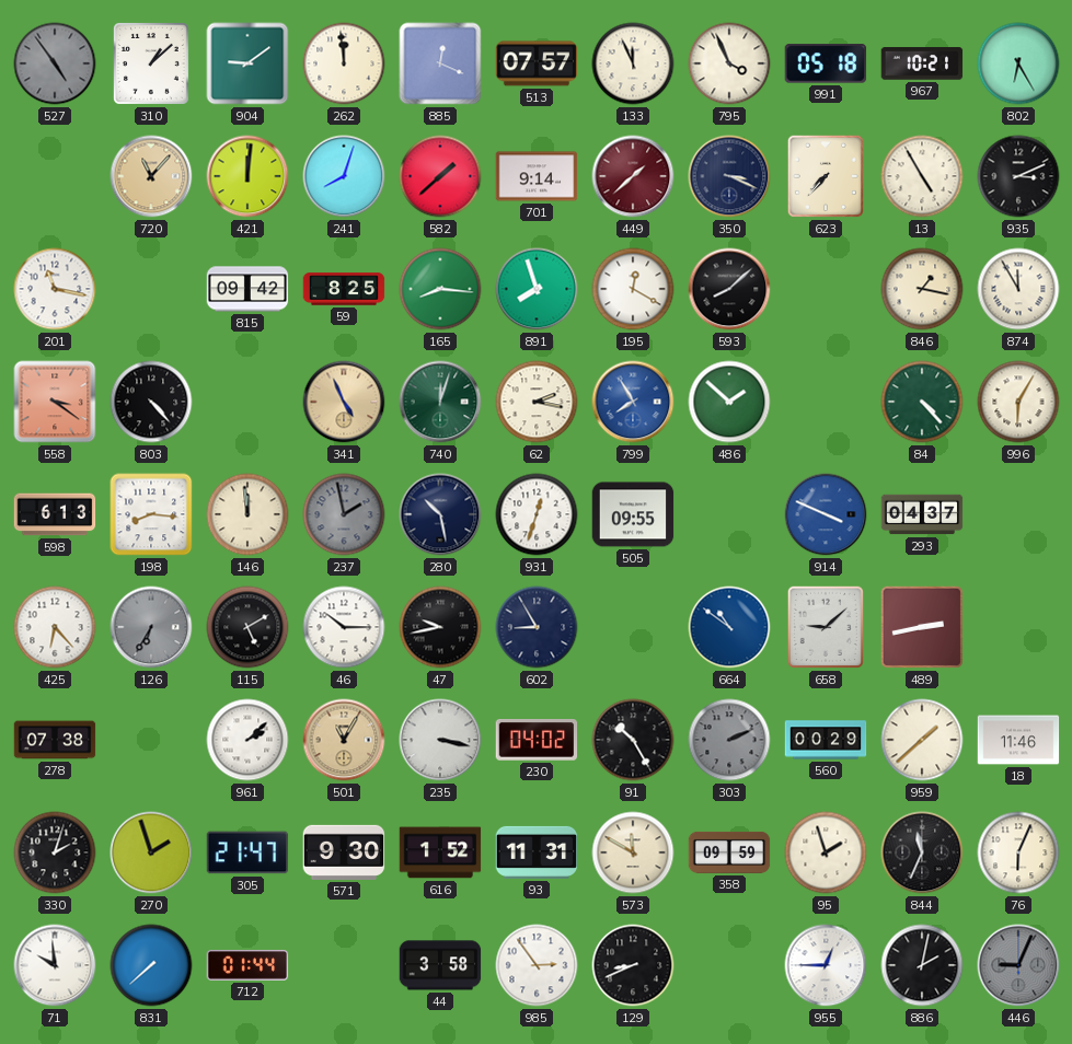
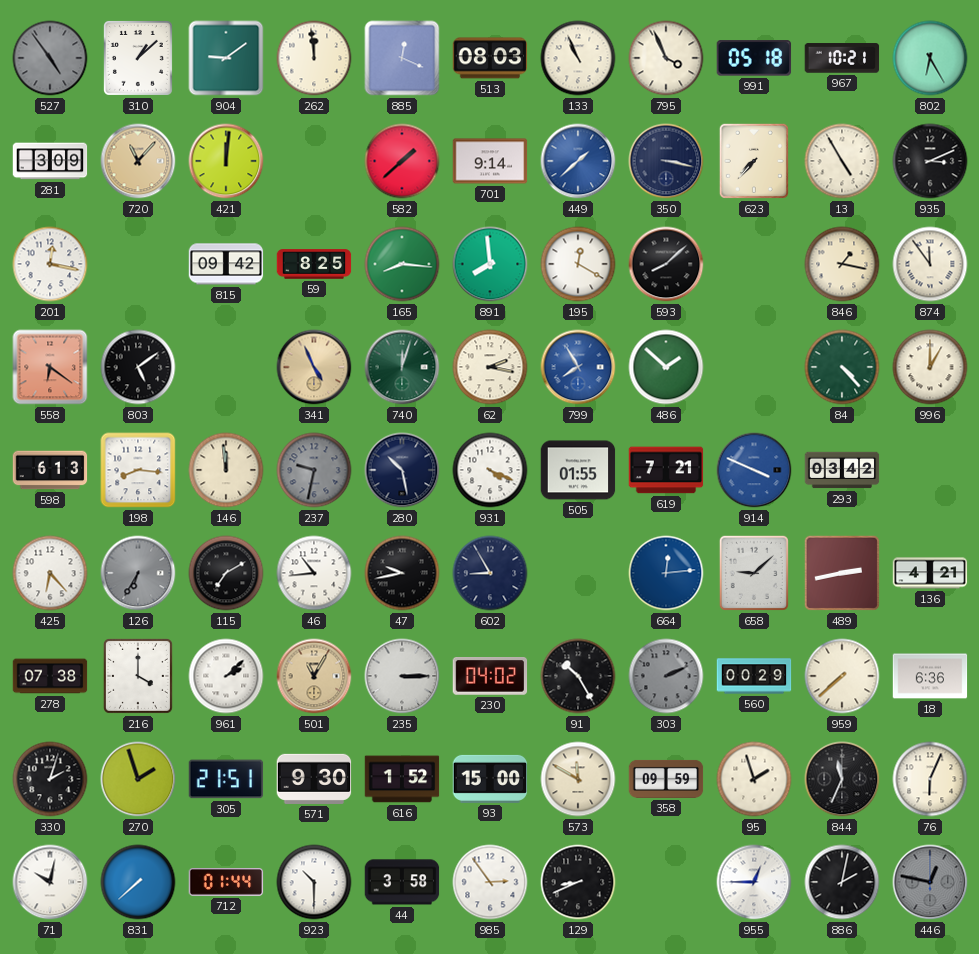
513: 07:57 -> 08:03 (490, 58)
133: 11:56 -> 10:56 (578, 58)
281: none -> 3:09 (50, 161)
241: 8:03 -> none (344, 176)
449 dial: burgundy -> blue (578, 161)
350: 3:19 -> 3:17 (666, 161)
201: 11:17 -> 12:17 (50, 264)
891: 7:57 -> 7:59 (490, 264)
874: 11:55 -> 11:54 (930, 264)
558: 3:21 -> 6:21 (50, 367)
803: 4:23 -> 5:09 (138, 367)
996: 6:05 -> 1:00 (930, 367)
237: 1:58 -> 9:32 (314, 470)
931: 12:33 -> 4:19 (490, 470)
505: 09:55 -> 01:55 (578, 470)
619: none -> 7:21 (666, 470)
293: 04:37 -> 03:42 (842, 470)
115: 5:10 -> 7:10 (226, 573)
46: 10:15 -> 10:44 (314, 573)
664: 10:51 -> 12:14 (666, 573)
136: none -> 4:21 (930, 573)
216: none -> 4:00 (138, 676)
235: 3:17 -> 3:15 (402, 676)
959: 1:38 -> 7:38 (842, 676)
18: 11:46 -> 6:36 (930, 676)
305: 21:47 -> 21:51 (226, 779)
93: 11:31 -> 15:00 (490, 779)
71: 9:59 -> 10:02 (50, 882)
923: none -> 10:30 (314, 882)
446: 9:04 -> 12:47 (930, 882)
